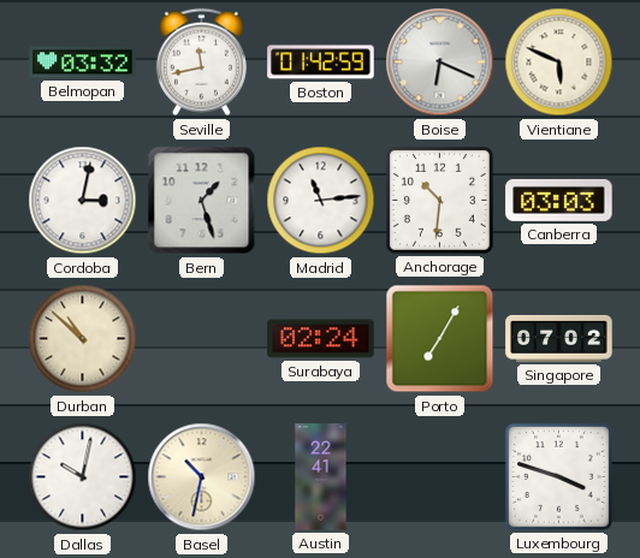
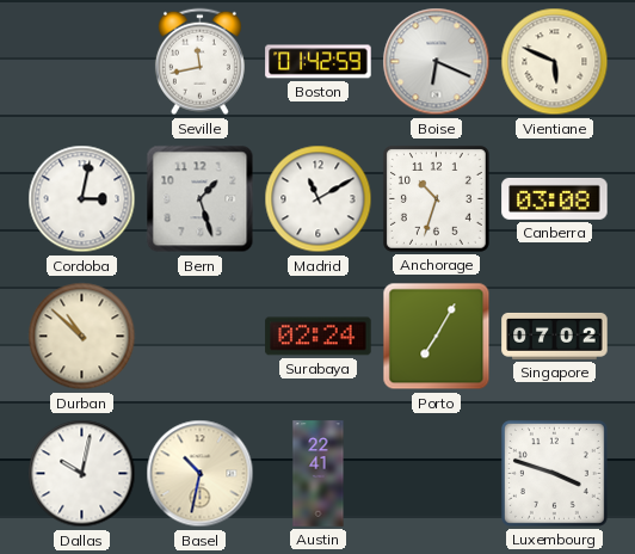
Belmopan: 03:32 -> none (83, 63)
Madrid: 11:14 -> 11:10 (319, 199)
Anchorage: 10:31 -> 10:33 (436, 198)
Canberra: 03:03 -> 03:08 (555, 198)
